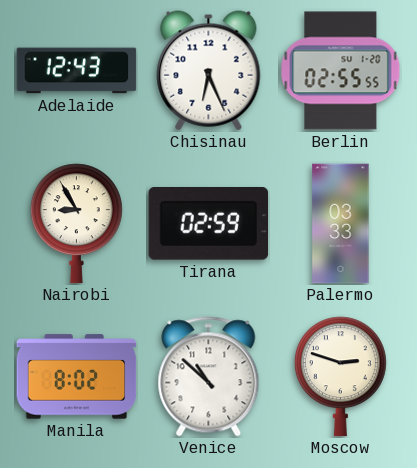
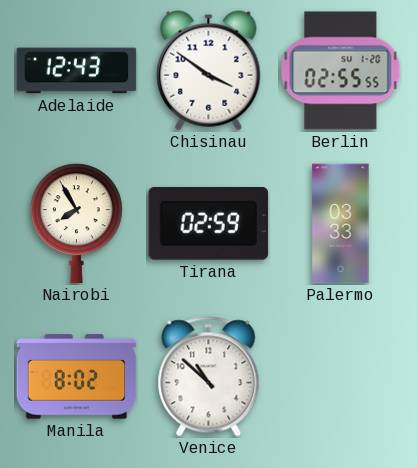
Chisinau: 6:26 -> 3:51 (209, 71)
Nairobi: 8:55 -> 7:55 (76, 224)
Moscow: 2:48 -> none (340, 377)
